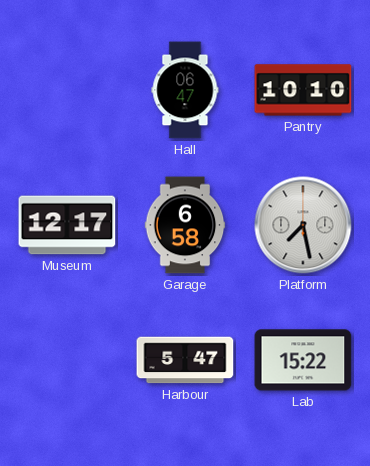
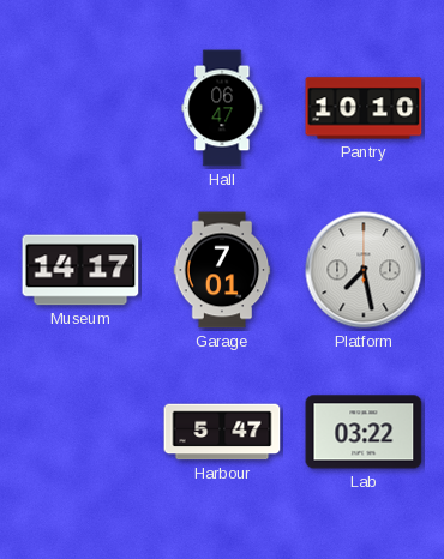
Museum: 12:17 -> 14:17 (80, 270)
Garage: 6:58 -> 7:01 (222, 270)
Lab: 15:22 -> 03:22 (364, 432)
